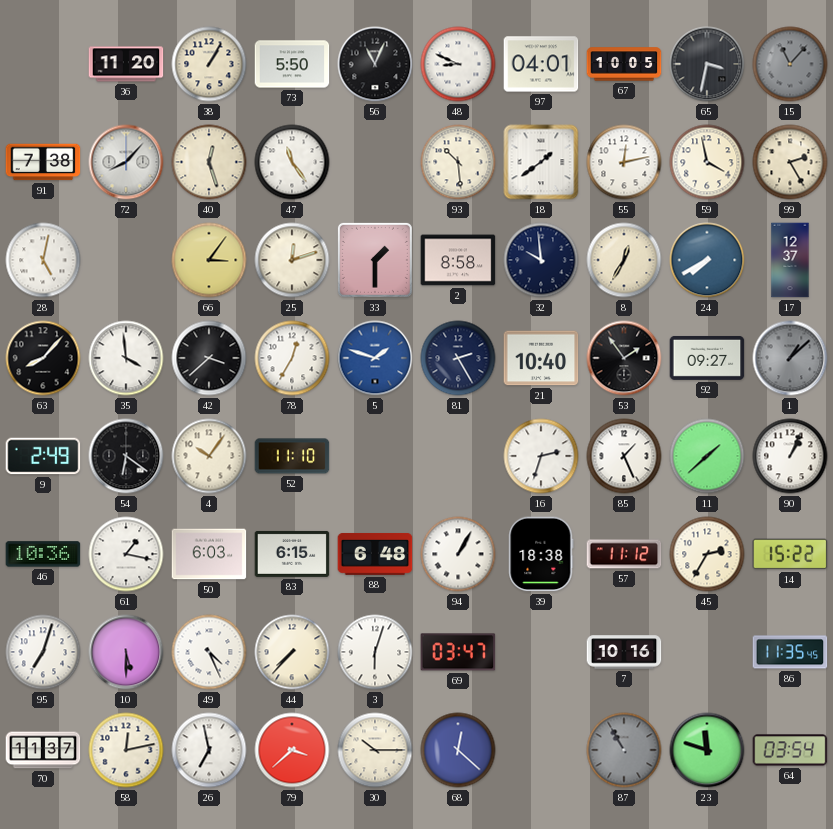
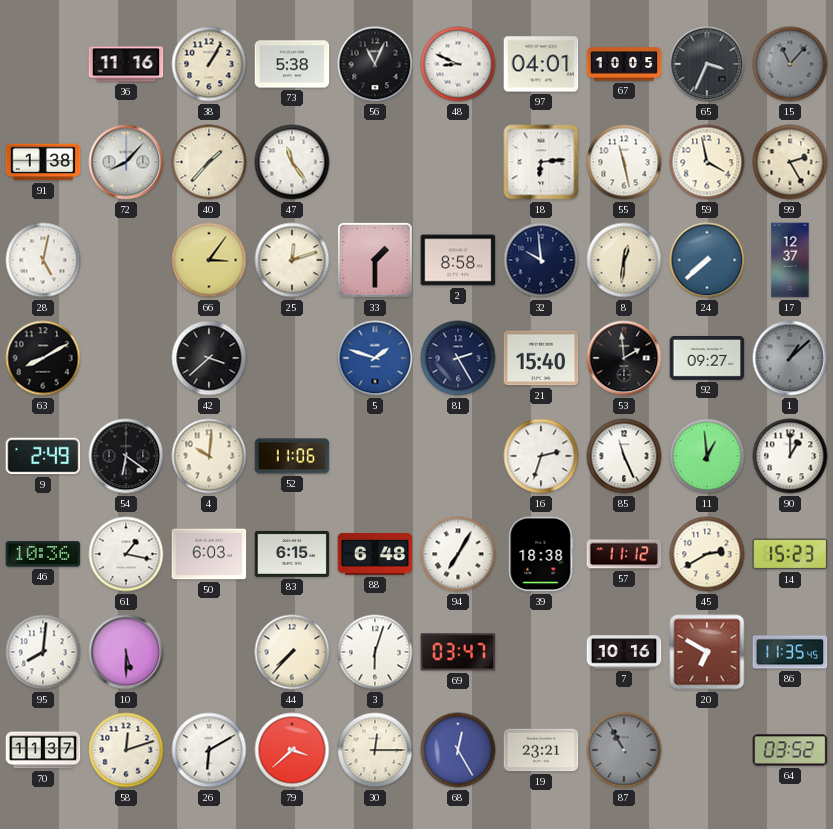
36: 11:20 -> 11:16 (126, 64)
73: 5:50 -> 5:38 (292, 64)
65: 3:32 -> 3:34 (707, 64)
91: 7:38 -> 1:38 (43, 162)
40: 12:27 -> 1:37 (209, 162)
93: 10:29 -> none (458, 162)
18: 1:39 -> 6:14 (541, 162)
55: 12:13 -> 11:28 (624, 162)
8: 12:35 -> 12:31 (624, 260)
24: 7:40 -> 7:38 (707, 260)
63: 8:07 -> 8:10 (43, 358)
35: 3:59 -> none (126, 358)
78: 12:35 -> none (292, 358)
21: 10:40 -> 15:40 (541, 358)
53: 1:54 -> 1:59 (624, 358)
4: 10:06 -> 10:01 (209, 456)
52: 11:10 -> 11:06 (292, 456)
85: 1:26 -> 11:26 (624, 456)
11: 1:38 -> 12:59 (707, 456)
90: 1:04 -> 1:00 (790, 456)
94: 1:05 -> 7:05 (458, 554)
45: 2:35 -> 2:40 (707, 554)
14: 15:22 -> 15:23 (790, 554)
95: 7:03 -> 8:01 (43, 652)
49: 4:26 -> none (209, 652)
20: none -> 6:50 (707, 652)
58: 12:13 -> 12:12 (126, 750)
26: 6:58 -> 6:10 (209, 750)
30: 10:15 -> 12:15 (375, 750)
68: 12:22 -> 12:25 (458, 750)
19: none -> 23:21 (541, 750)
23: 11:48 -> none (707, 750)
64: 03:54 -> 03:52 (790, 750)
